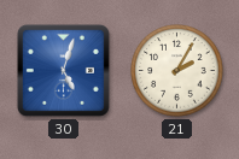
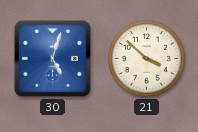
21: 2:05 -> 3:52 (147, 59)
